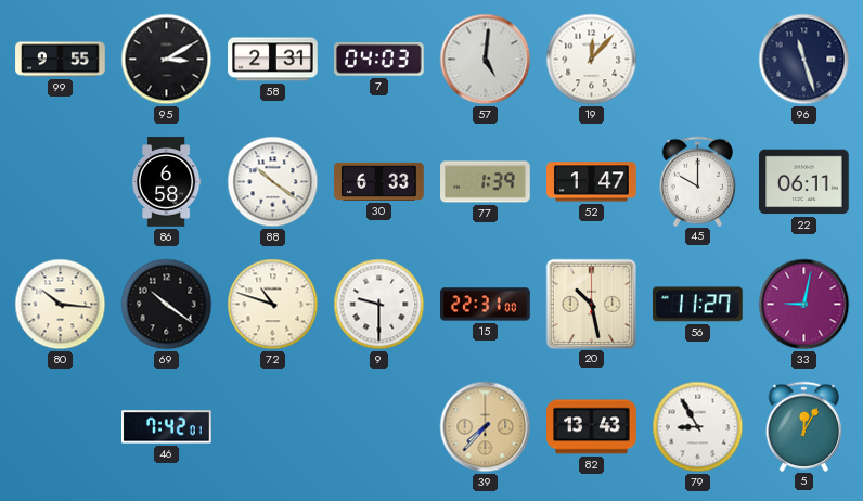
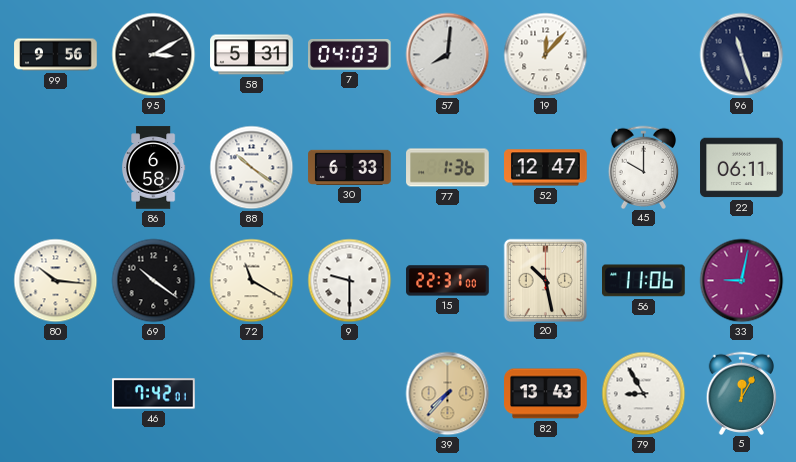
99: 9:55 -> 9:56 (56, 55)
58: 2:31 -> 5:31 (252, 55)
57: 5:01 -> 8:01 (448, 55)
77: 1:39 -> 1:36 (448, 168)
52: 1:47 -> 12:47 (546, 168)
72: 10:48 -> 11:20 (252, 281)
56: 11:27 -> 11:06 (644, 281)
